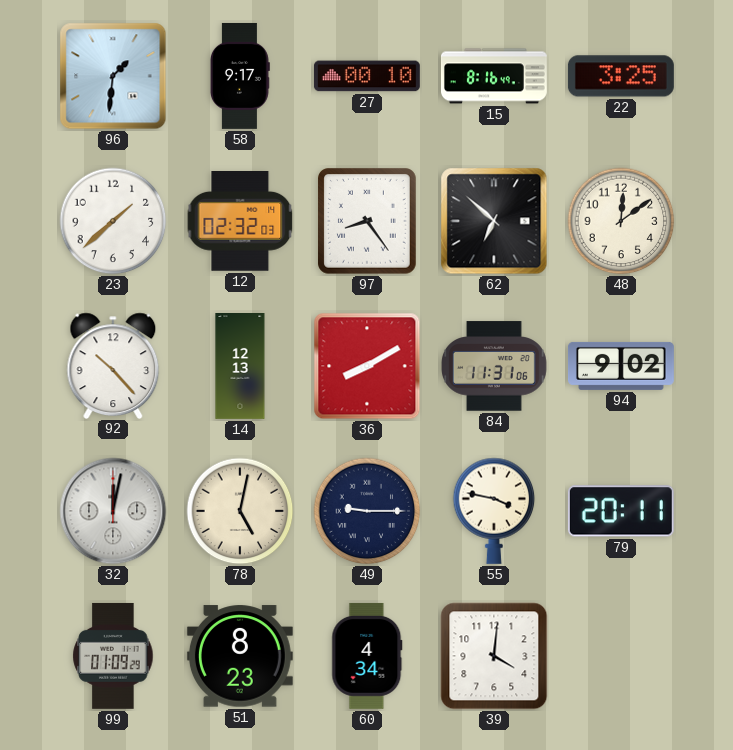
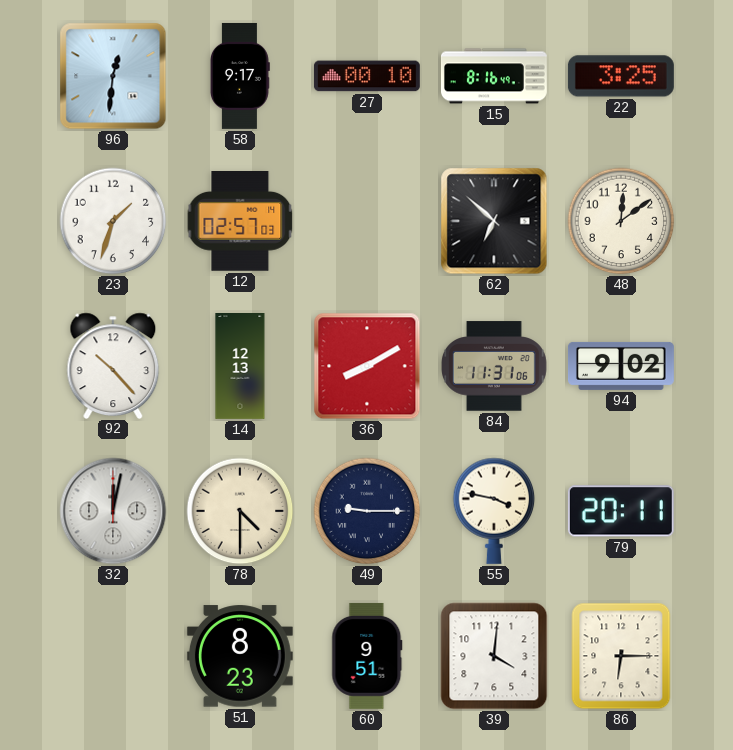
96: 1:31 -> 12:31 (113, 76)
23: 1:38 -> 1:33 (113, 221)
12: 02:32 -> 02:57 (240, 222)
97: 8:24 -> none (368, 221)
78: 5:02 -> 4:30 (240, 511)
99: 01:09 -> none (113, 656)
60: 4:34 -> 9:51 (367, 656)
86: none -> 6:15 (621, 656)
